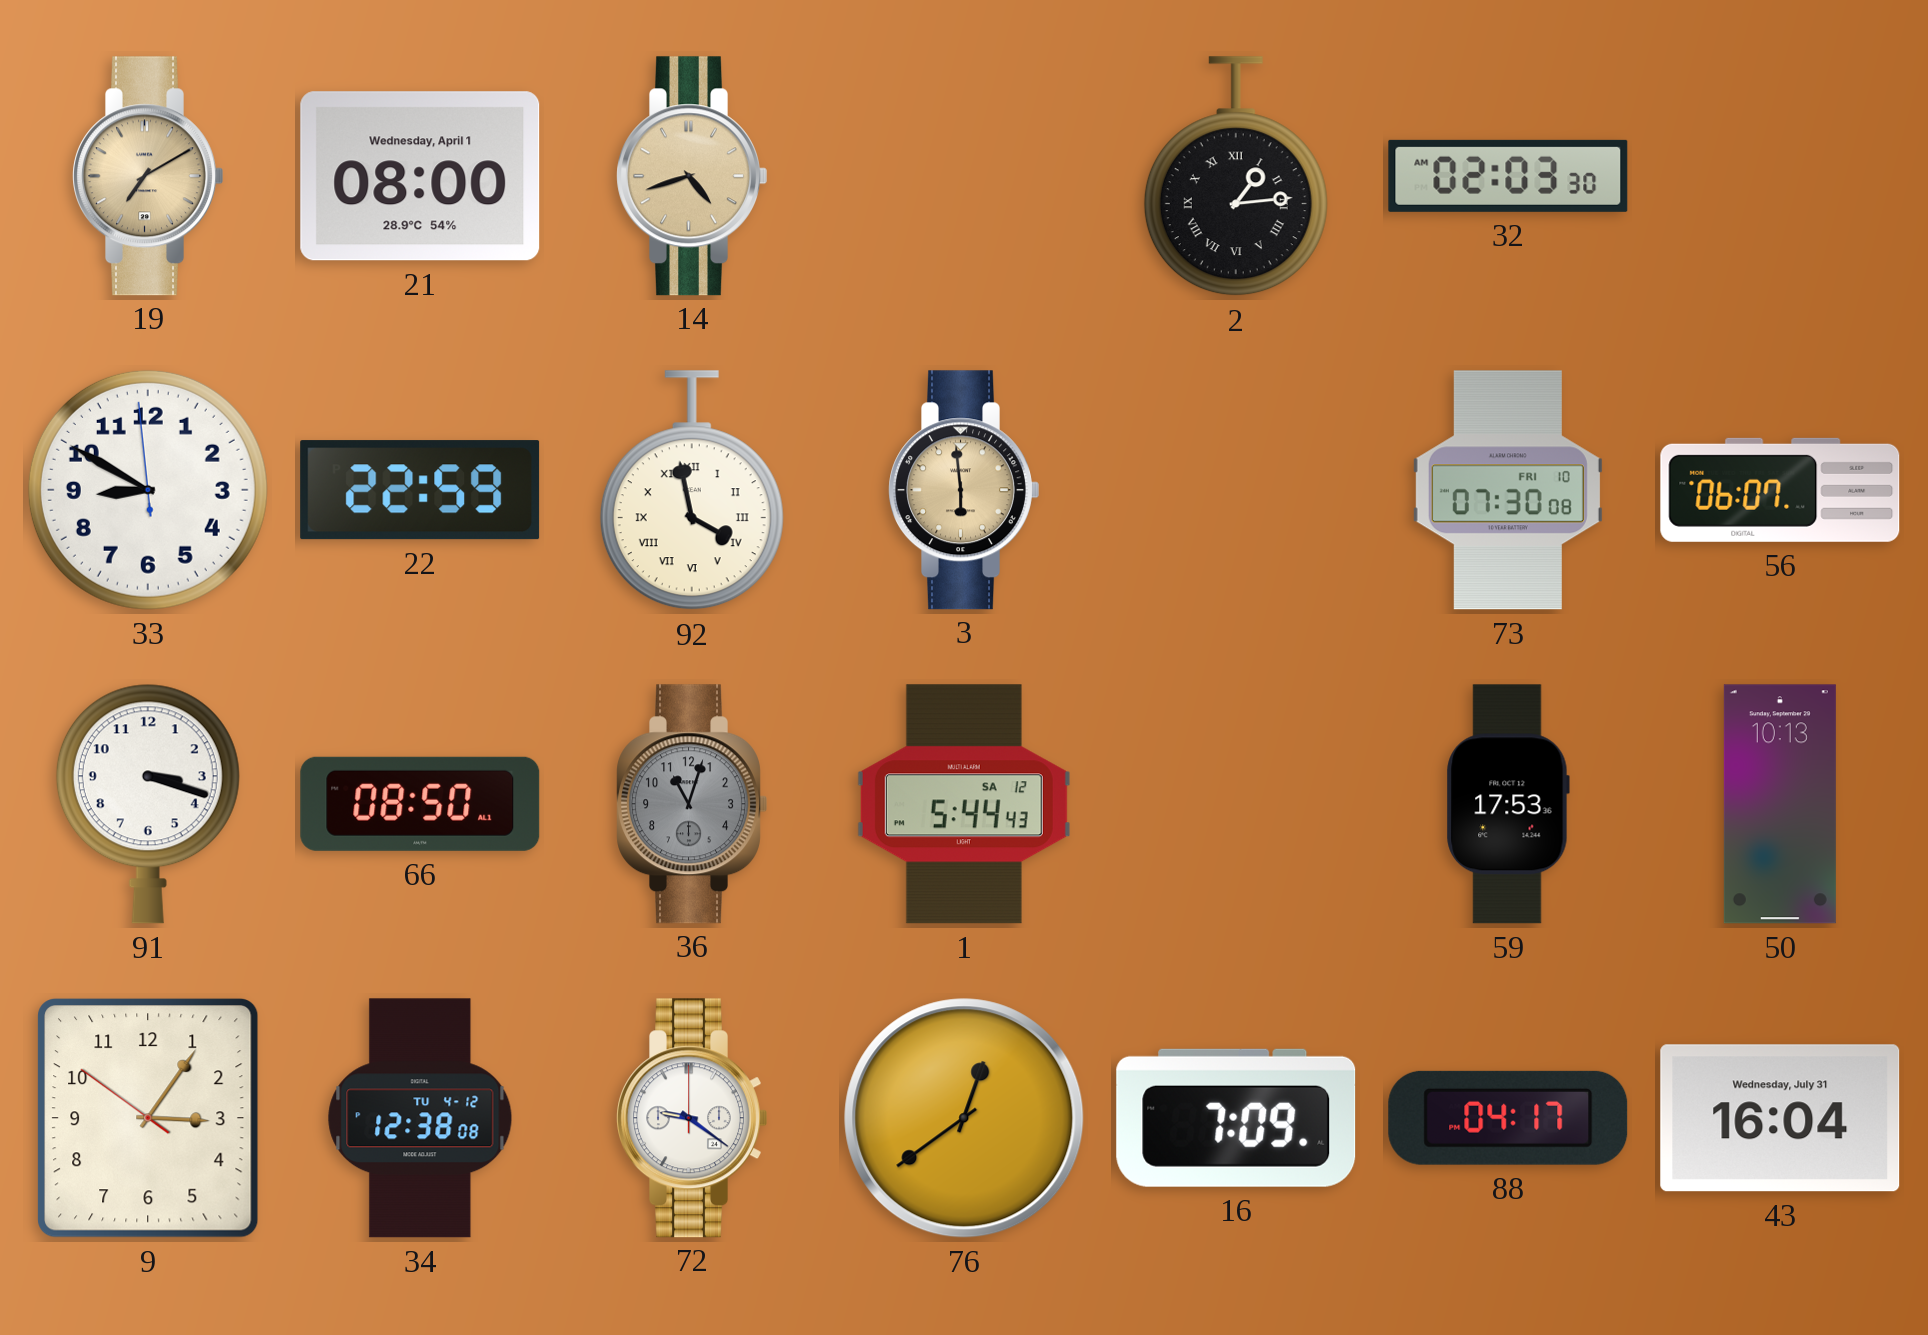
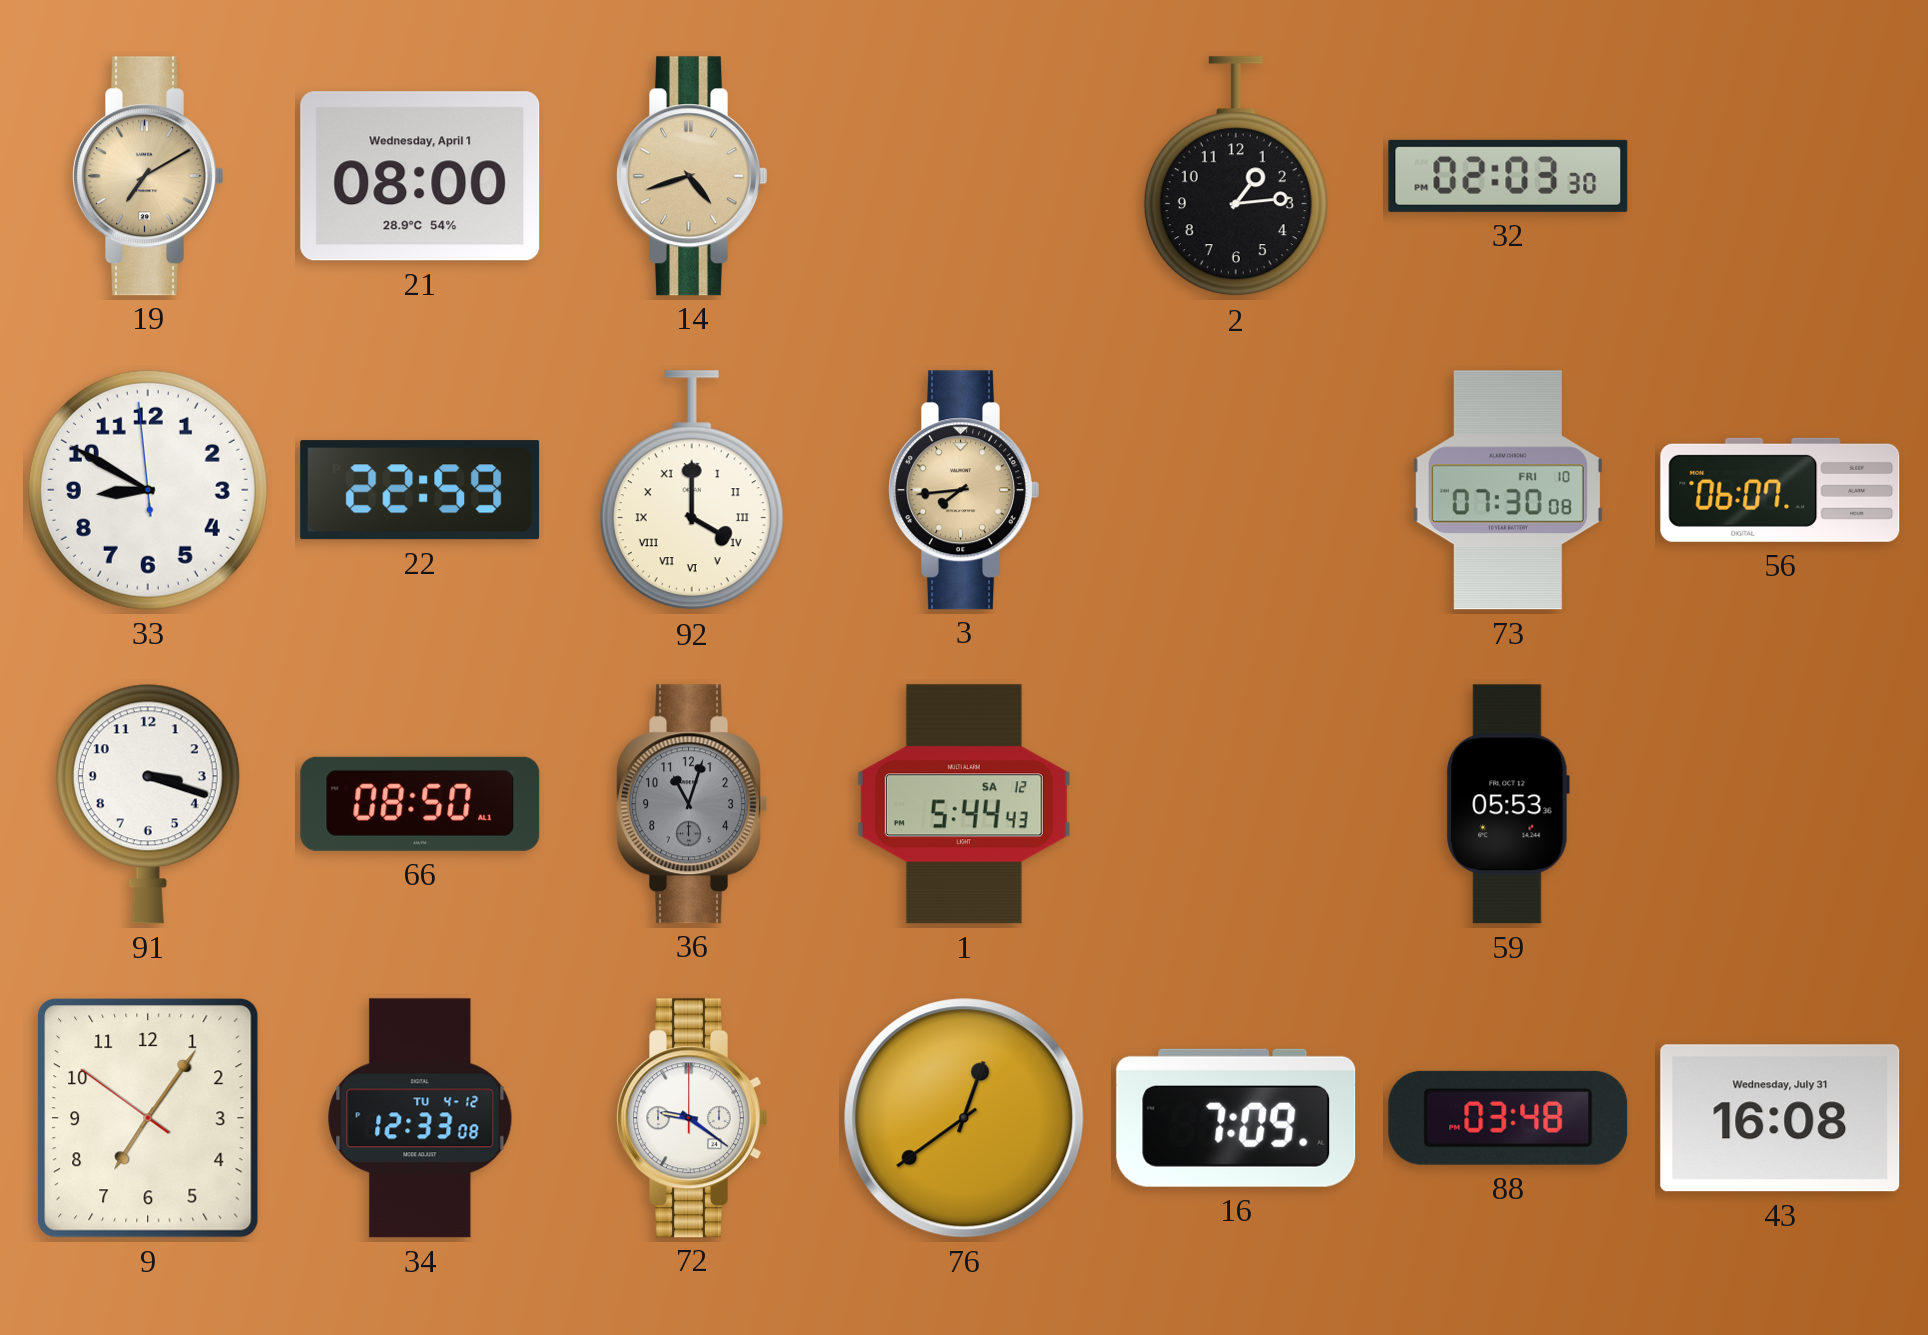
2 numerals: Roman -> Arabic (1236, 177)
32: 02:03:30 AM -> 02:03:30 PM (1508, 176)
92: 3:58 -> 4:00 (692, 491)
3: 5:59 -> 7:44 (964, 490)
59: 17:53 -> 05:53 (1508, 804)
50: 10:13 -> none (1780, 804)
9: 3:05 -> 7:05 (148, 1118)
34: 12:38 -> 12:33 (420, 1118)
88: 04:17 -> 03:48 (1508, 1118)
43: 16:04 -> 16:08 (1780, 1118)
